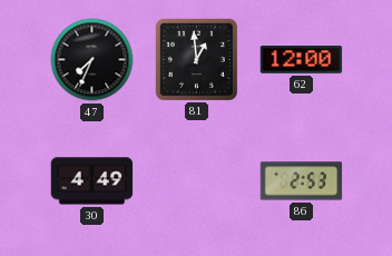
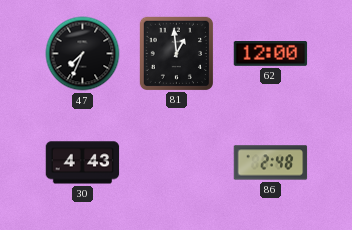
30: 4:49 -> 4:43 (83, 163)
86: 2:53 -> 2:48 (271, 163)
